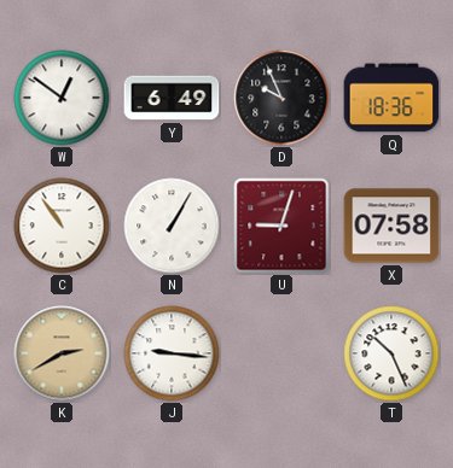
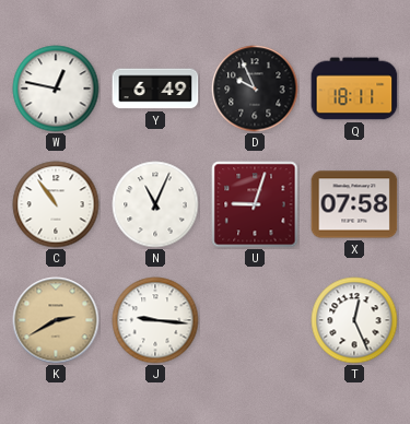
W: 12:51 -> 12:47 (56, 89)
Q: 18:36 -> 18:11 (354, 89)
N: 1:05 -> 11:04 (155, 204)
T: 10:26 -> 12:26 (354, 320)
